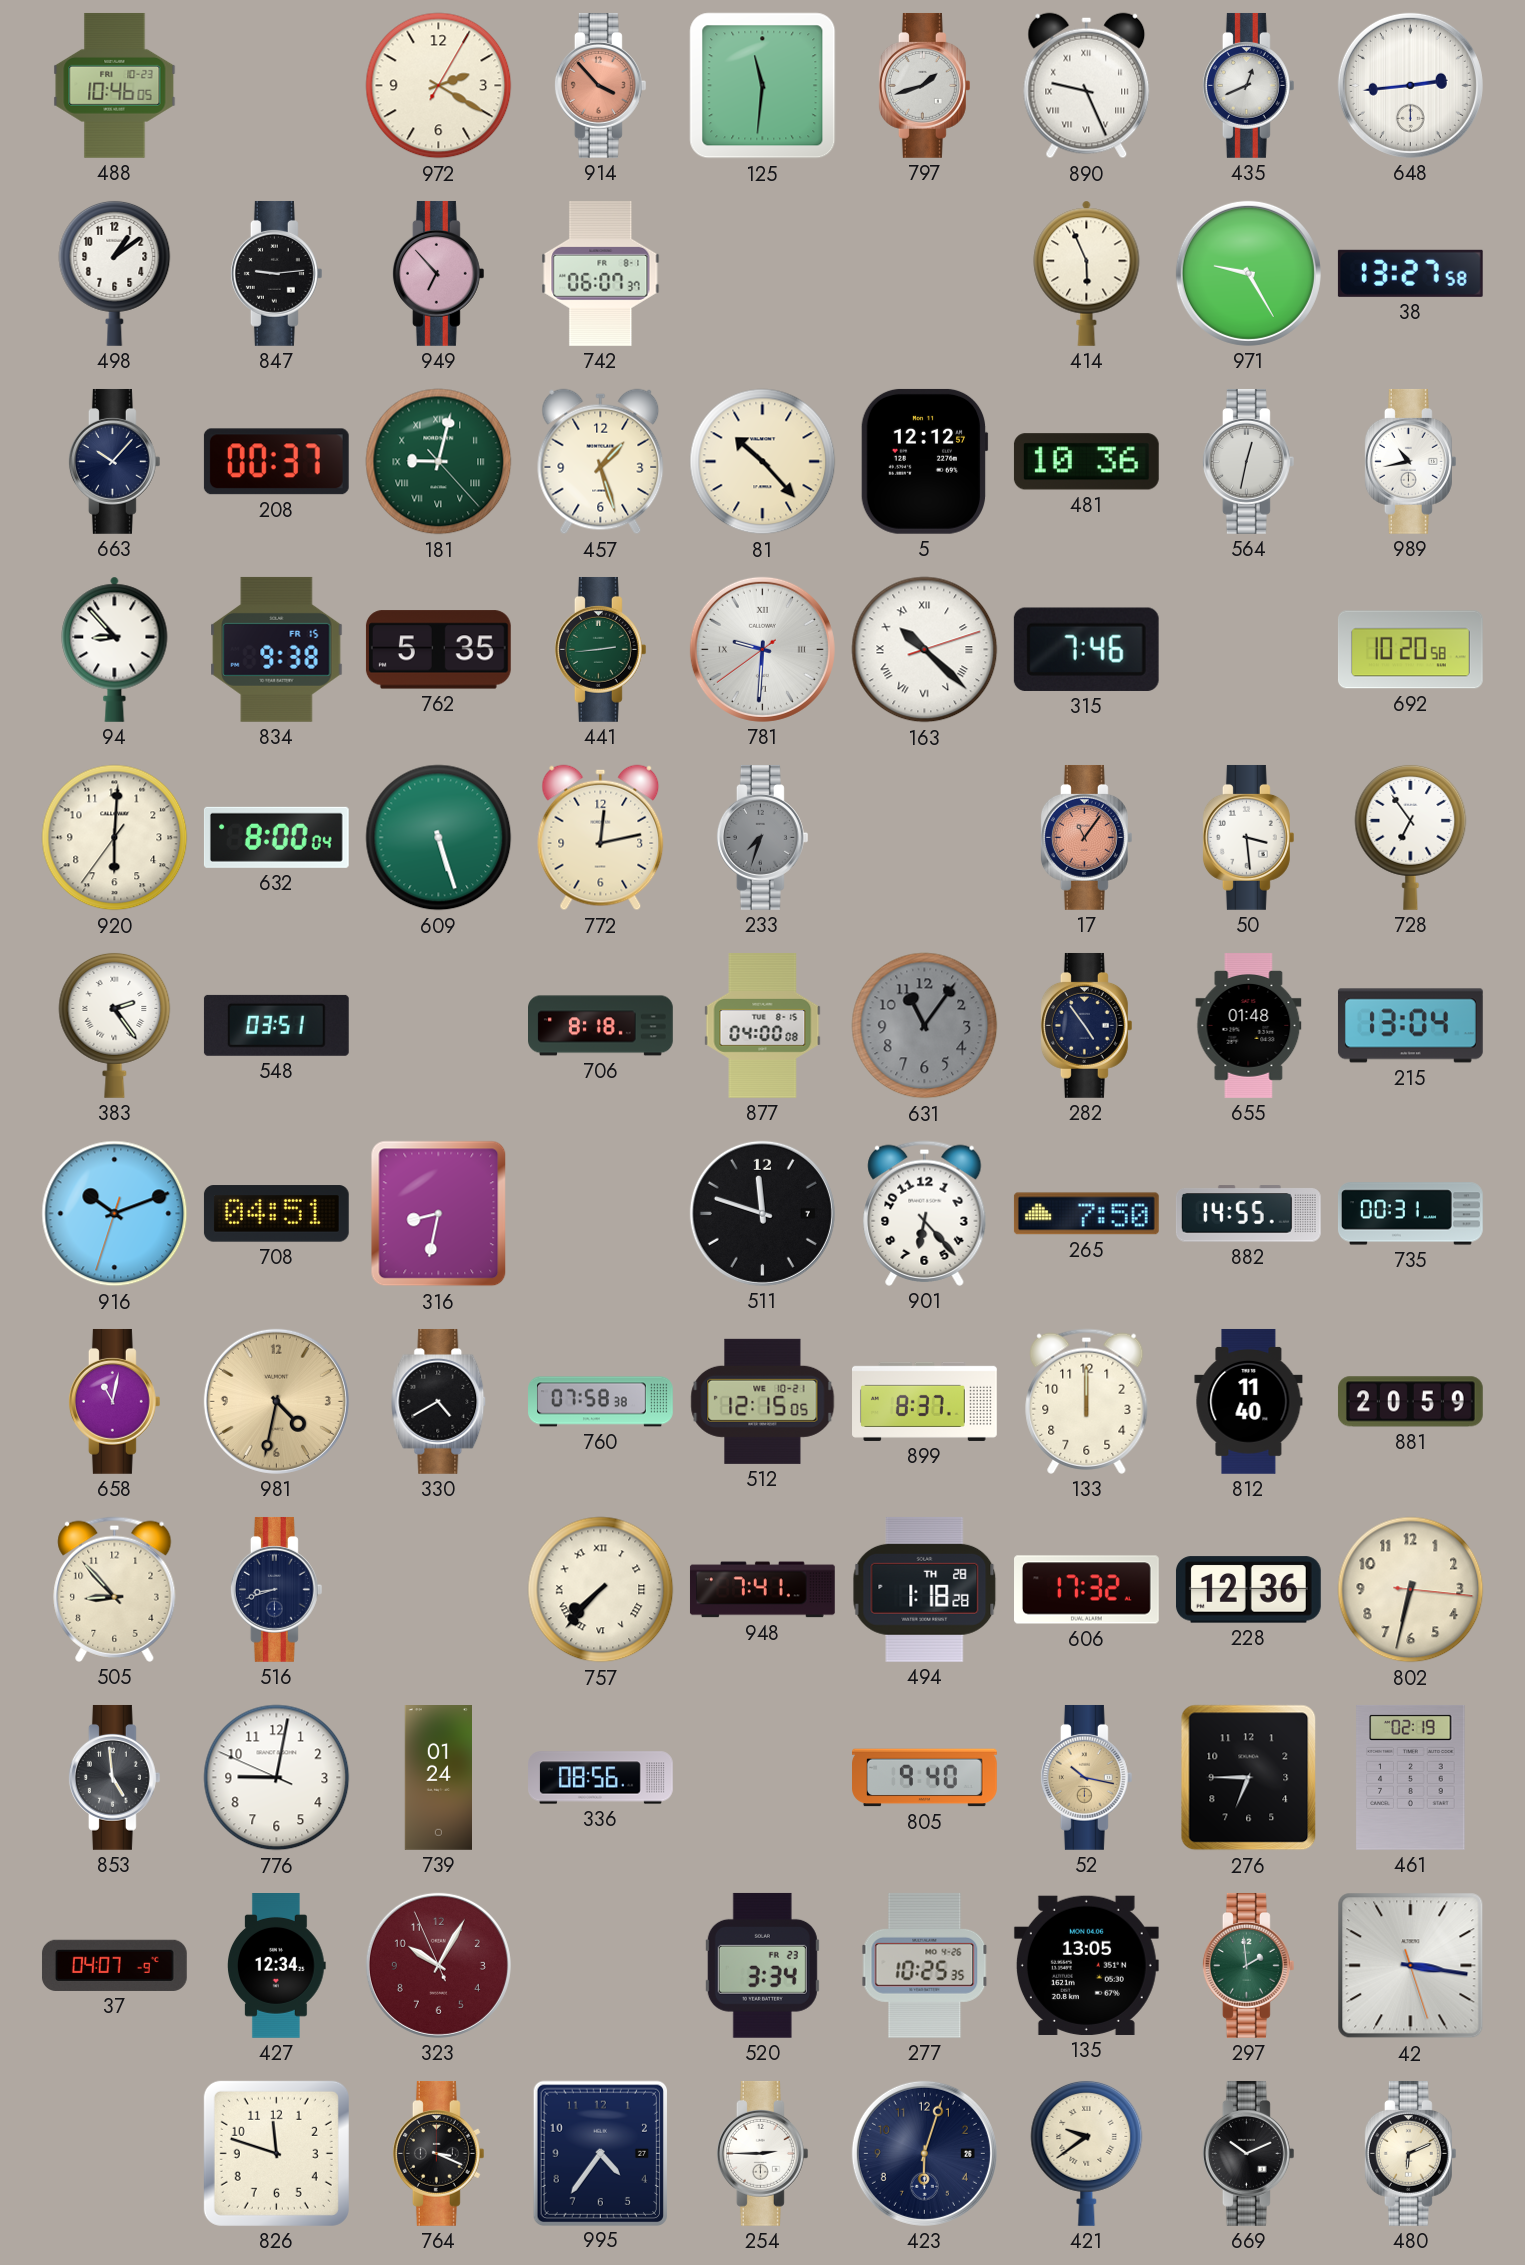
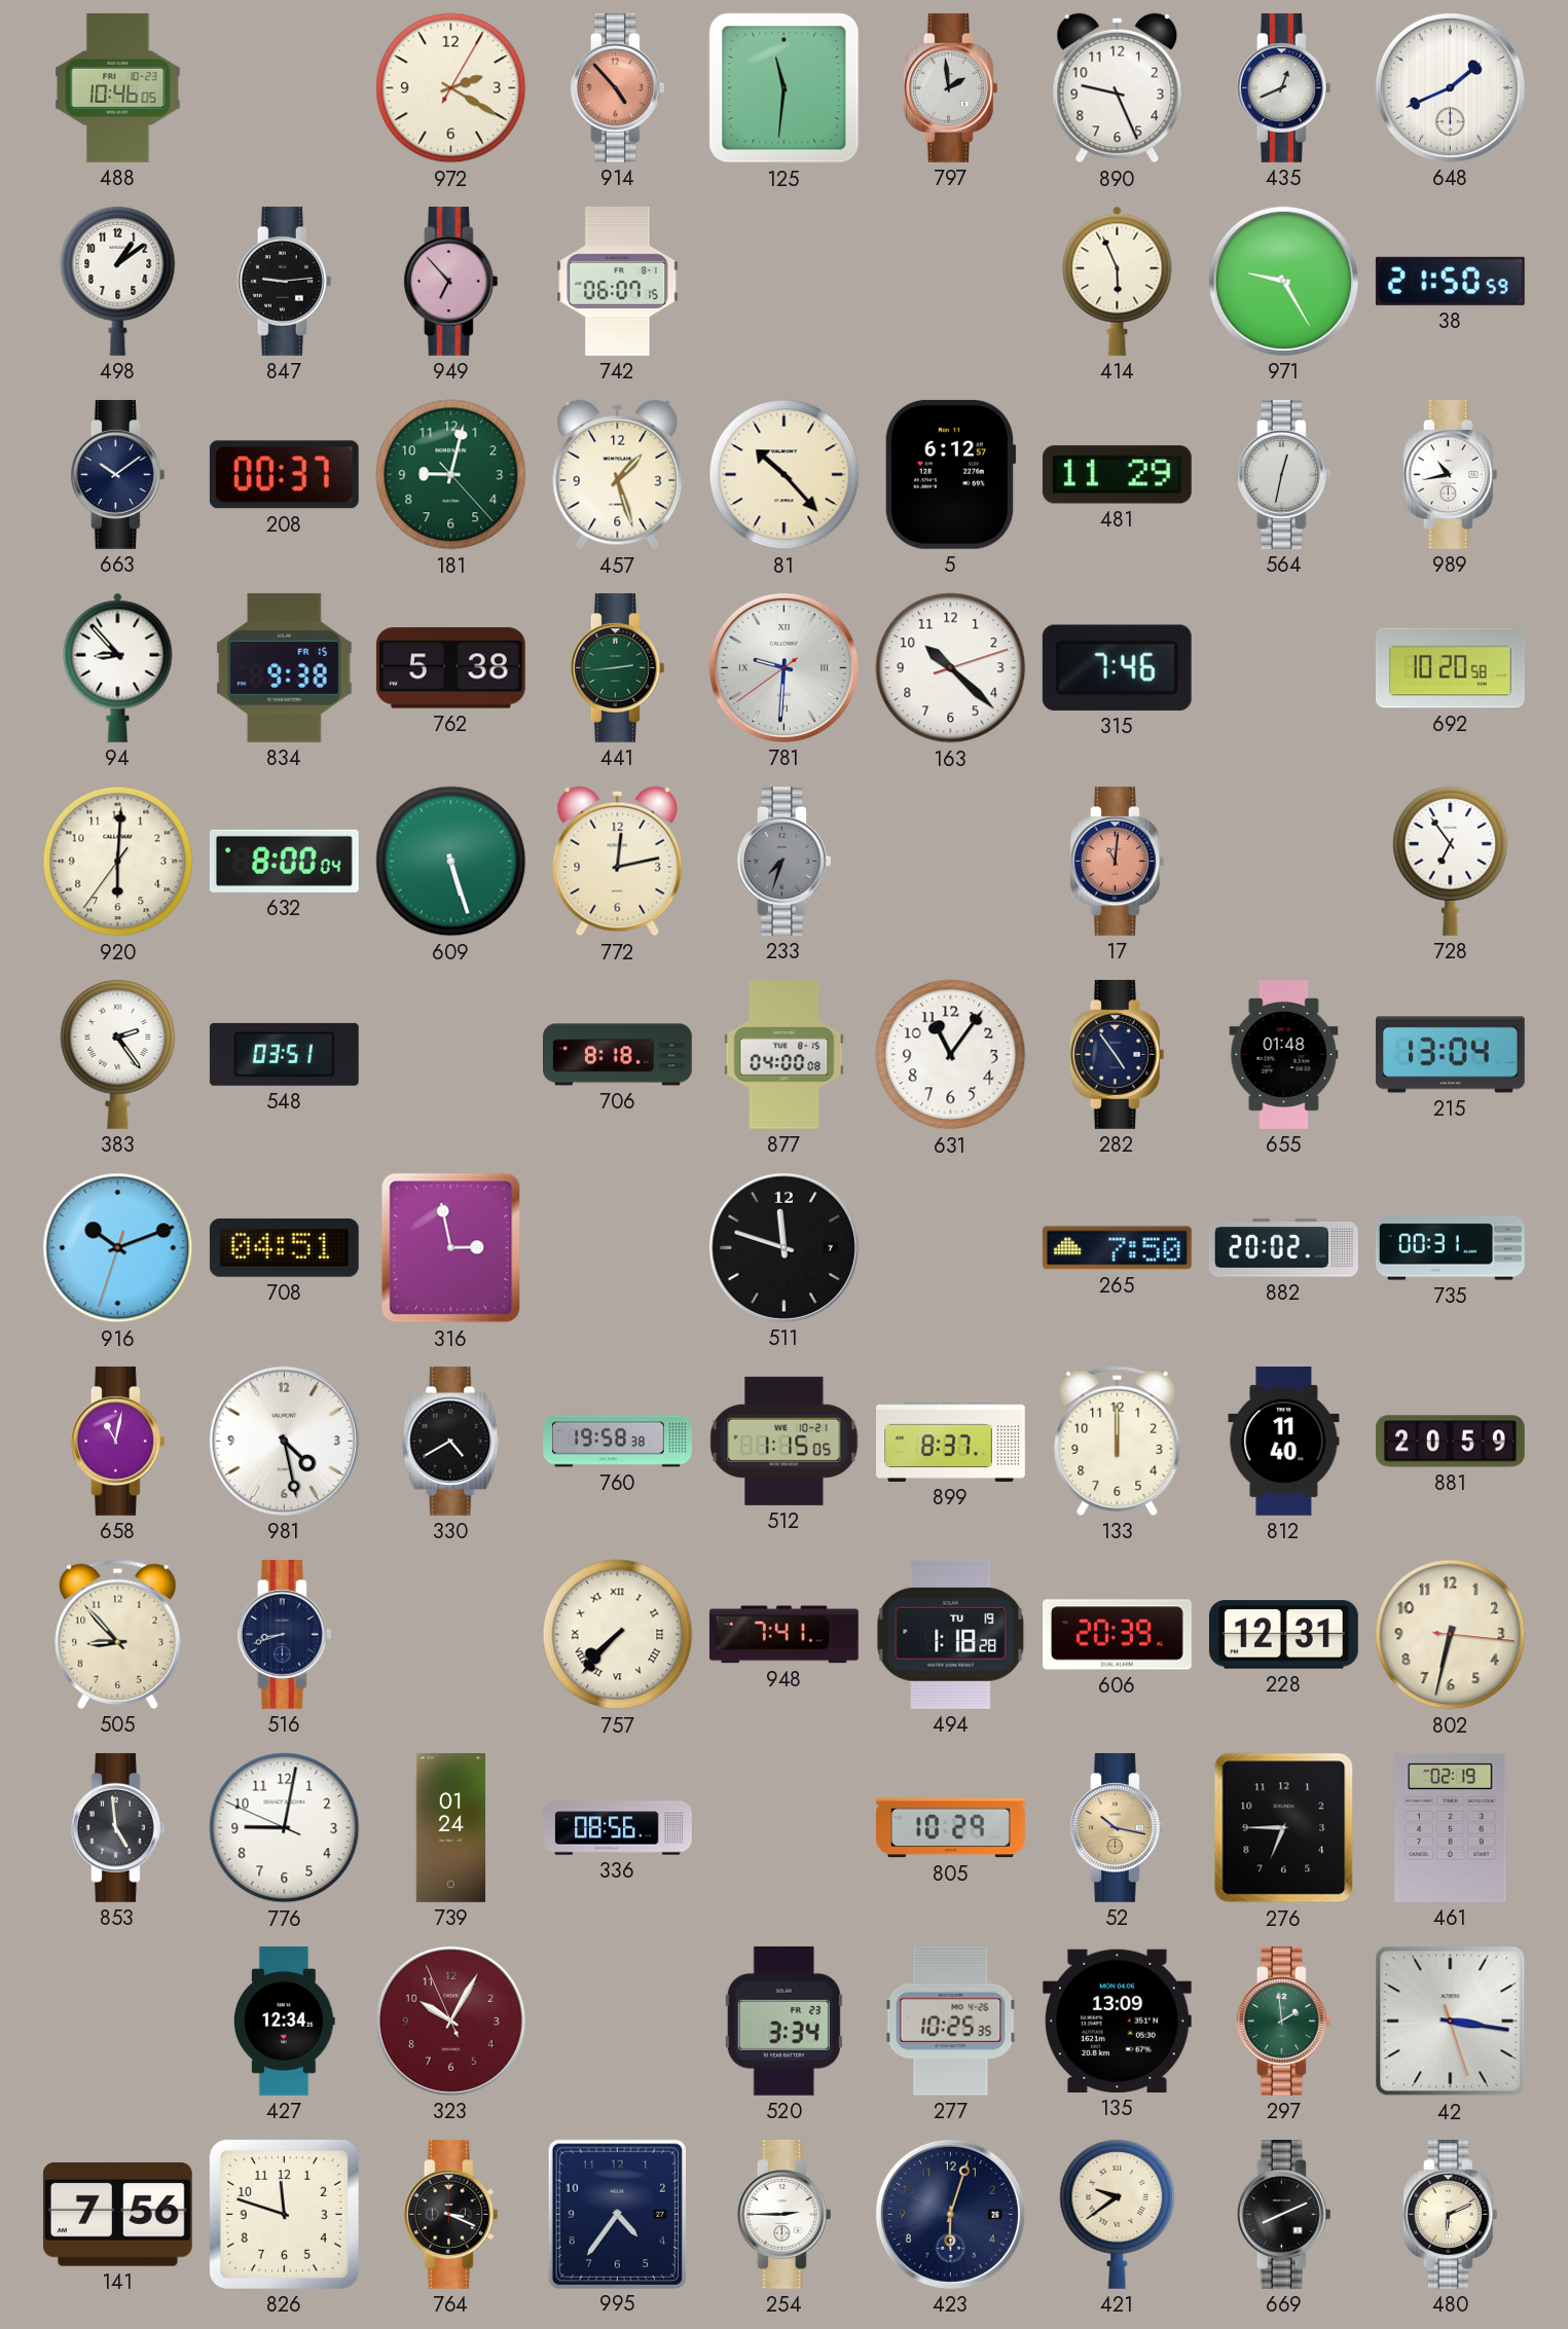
914: 3:53 -> 4:53 (617, 87)
797: 1:42 -> 1:59 (950, 87)
890 numerals: Roman -> Arabic (1118, 88)
648: 2:44 -> 1:41 (1450, 87)
742: 06:07:37 -> 06:07:15 (618, 281)
38: 13:27 -> 21:50 (1450, 281)
663: 10:07 -> 10:09 (117, 474)
181 numerals: Roman -> Arabic (451, 475)
5: 12:12 -> 6:12 (950, 474)
481: 10:36 -> 11:29 (1117, 475)
762: 5:35 -> 5:38 (450, 668)
163 numerals: Roman -> Arabic (951, 668)
17: 11:06 -> 11:01 (1117, 861)
50: 3:29 -> none (1248, 837)
631 dial: grey -> white (951, 1055)
316: 8:32 -> 2:58 (451, 1248)
901: 6:23 -> none (925, 1213)
882: 14:55 -> 20:02 (1283, 1248)
981: 4:32 -> 4:28 (284, 1441)
981 dial: champagne -> white (284, 1441)
760: 07:58 -> 19:58 (618, 1442)
512: 12:15 -> 1:15 (785, 1441)
494 date: TH 28 -> TU 19 (951, 1634)
606: 17:32 -> 20:39 (1118, 1635)
228: 12:36 -> 12:31 (1283, 1635)
805: 9:40 -> 10:29 (951, 1828)
37: 04:07 -> none (114, 1965)
135: 13:05 -> 13:09 (1117, 2021)
141: none -> 7:56 (117, 2215)
669: 10:11 -> 8:11 (1283, 2214)
